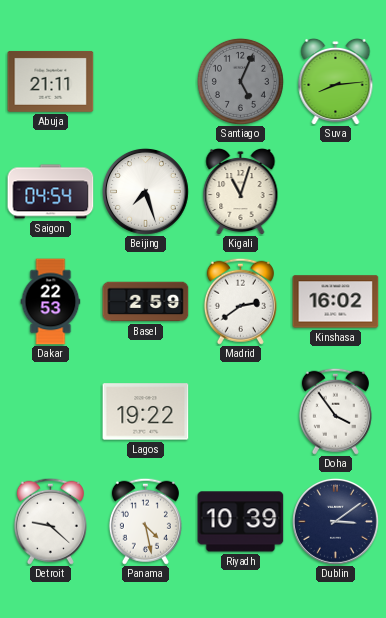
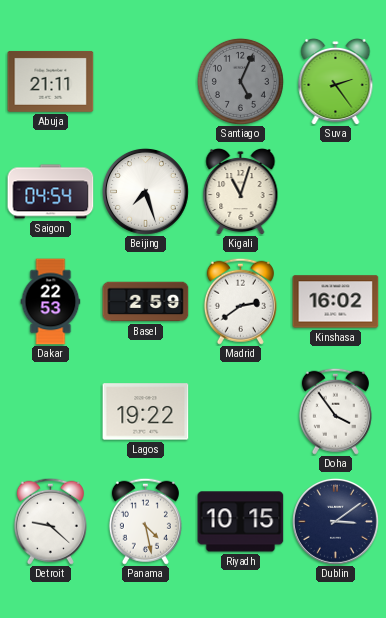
Suva: 8:14 -> 2:24 (336, 81)
Riyadh: 10:39 -> 10:15 (241, 522)
